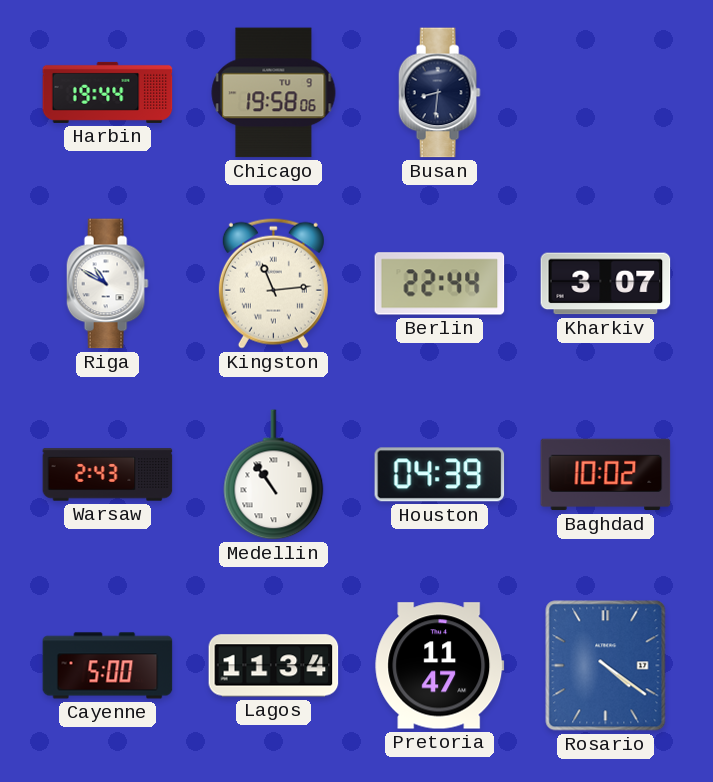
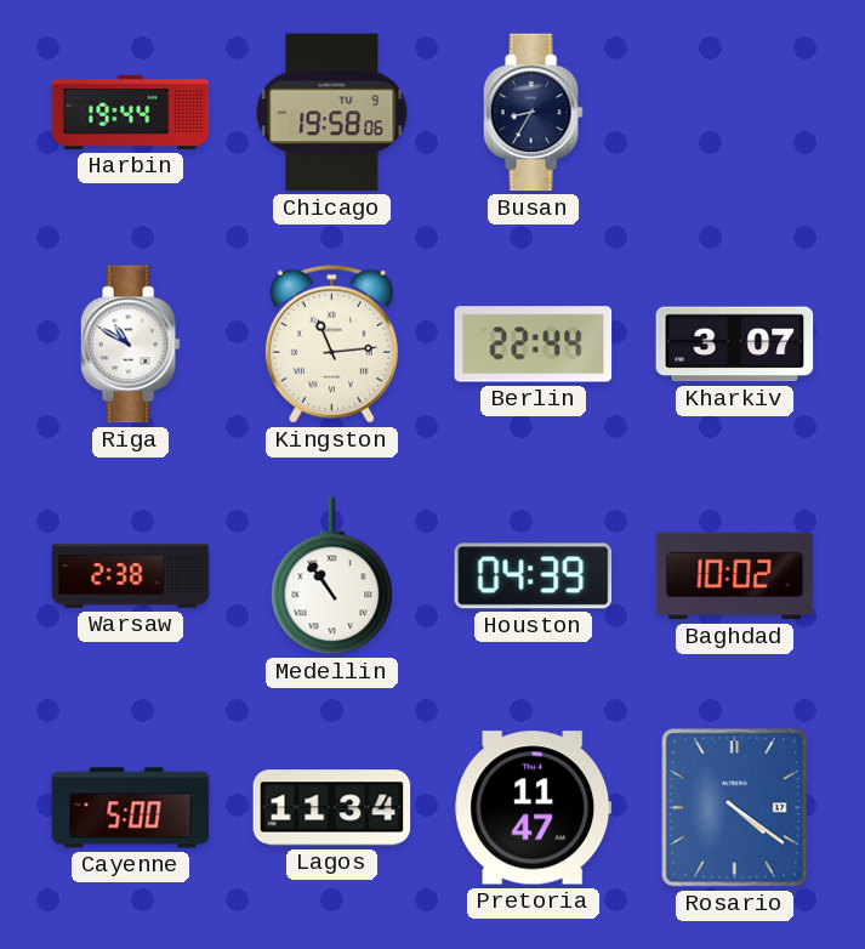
Busan: 8:31 -> 8:35 (533, 113)
Warsaw: 2:43 -> 2:38 (131, 576)
